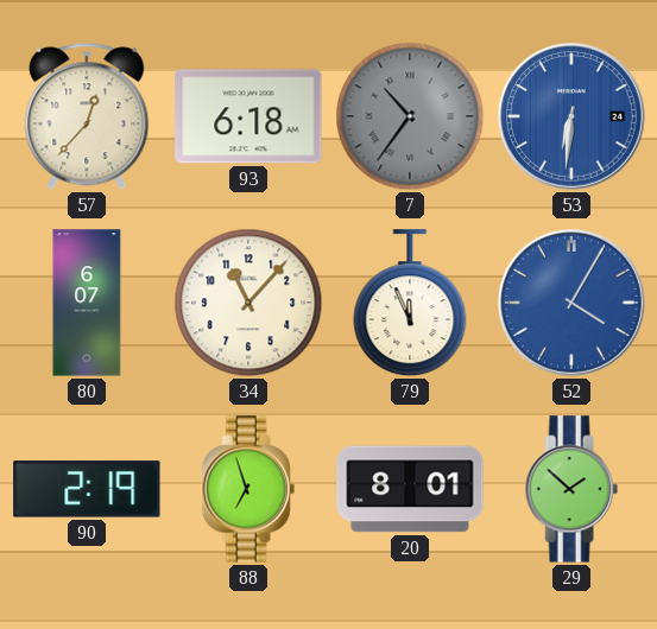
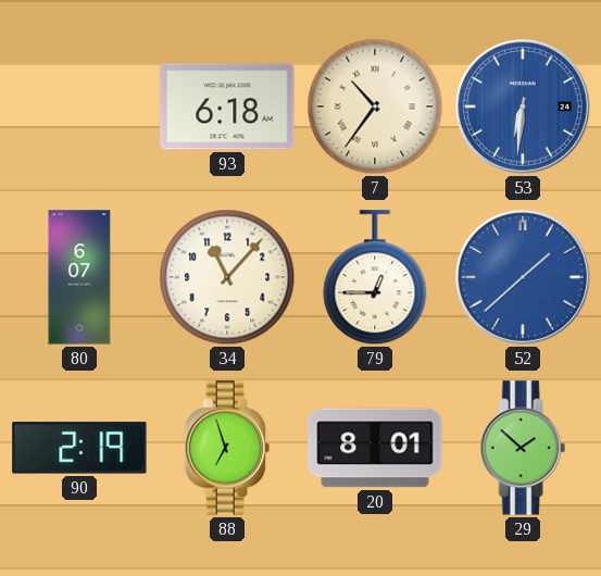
57: 12:37 -> none (87, 116)
7 dial: grey -> cream (375, 107)
79: 11:56 -> 12:45 (375, 278)
52: 4:05 -> 1:38 (523, 277)
